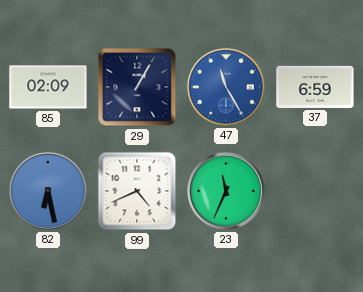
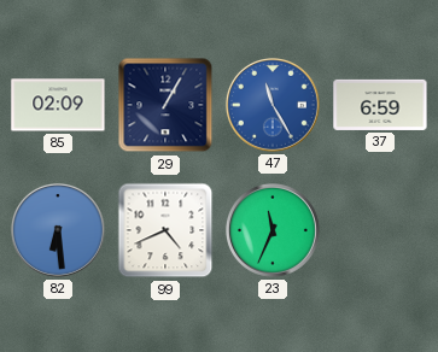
82: 6:28 -> 6:29 (58, 230)
